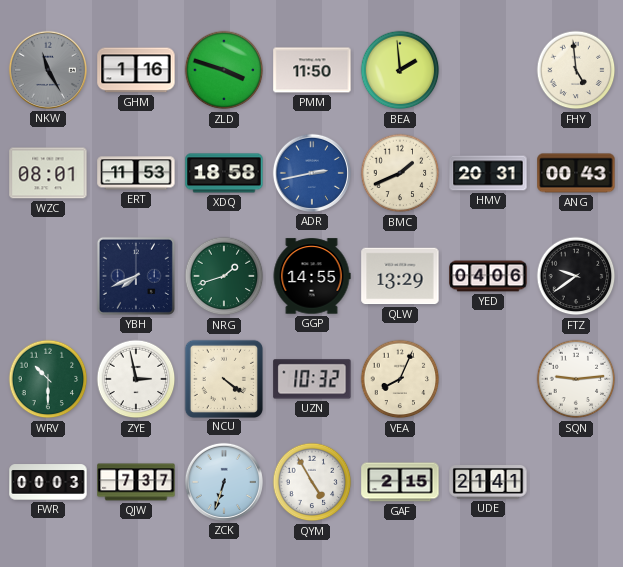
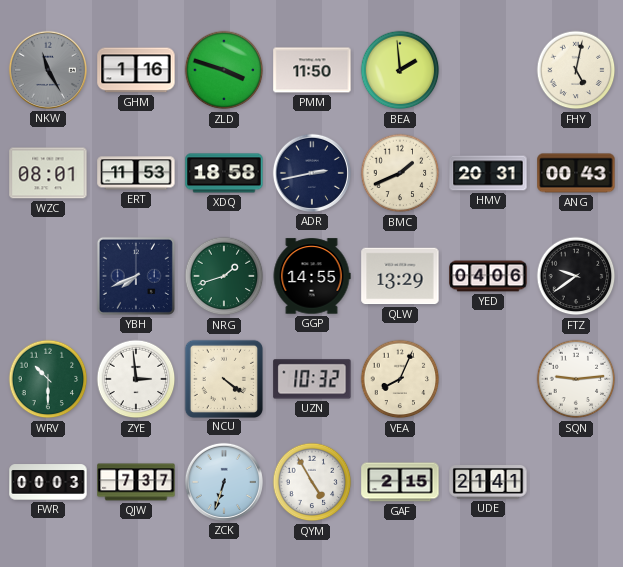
FHY: 4:59 -> 5:02 (576, 70)
ADR dial: blue -> navy (312, 173)
ZYE: 2:58 -> 2:59 (136, 379)
